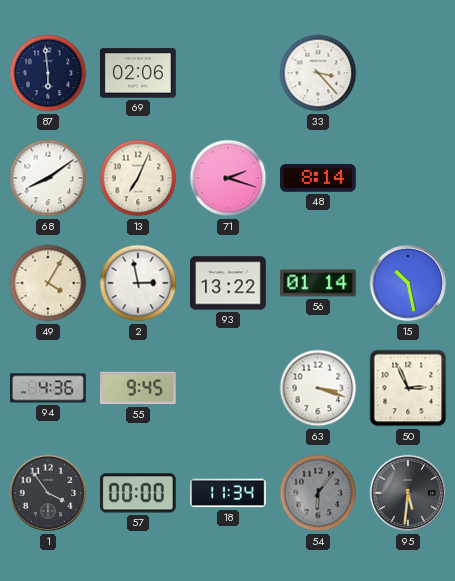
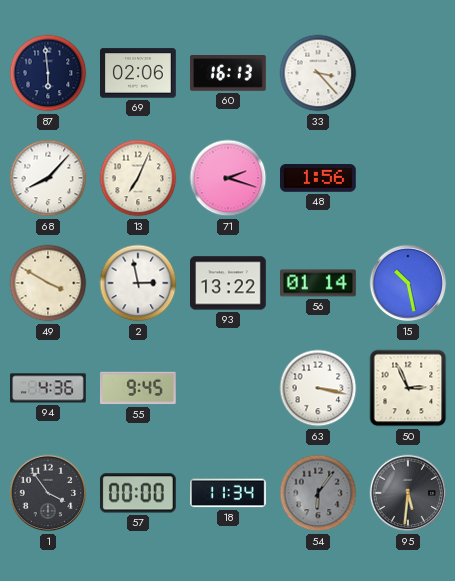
60: none -> 16:13 (229, 74)
68: 8:09 -> 8:07 (48, 178)
48: 8:14 -> 1:56 (319, 179)
49: 4:05 -> 3:50 (48, 283)
63: 3:18 -> 3:17 (318, 388)
